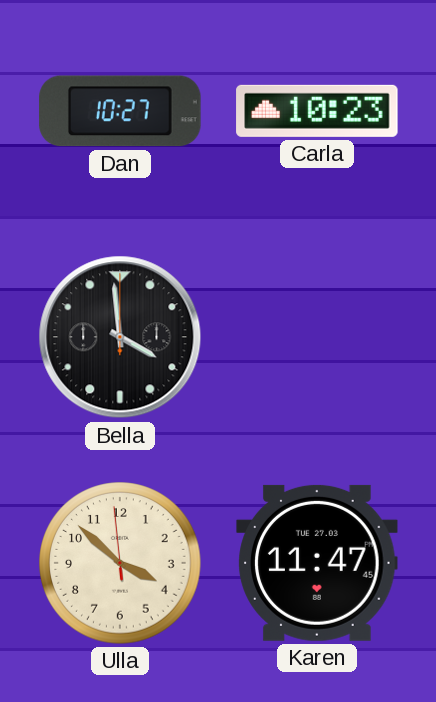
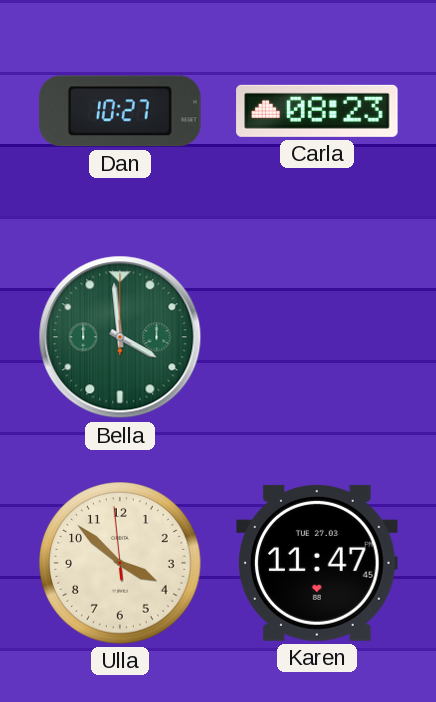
Carla: 10:23 -> 08:23 (317, 111)
Bella dial: black -> green (120, 337)
